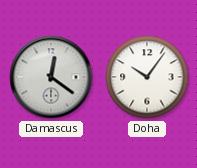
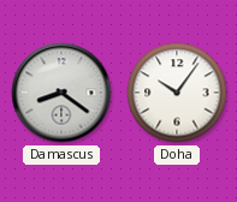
Damascus: 12:21 -> 8:21 (61, 93)
